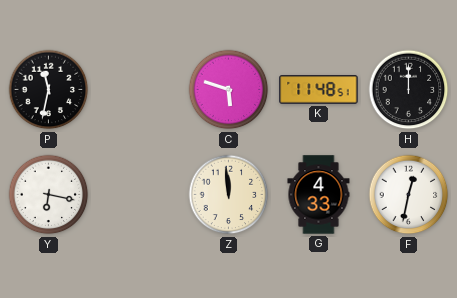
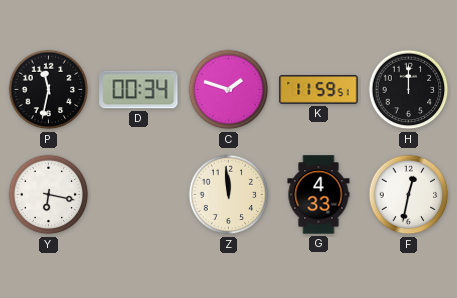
D: none -> 00:34 (139, 90)
C: 5:48 -> 1:48 (229, 90)
K: 11:48 -> 11:59 (319, 90)
